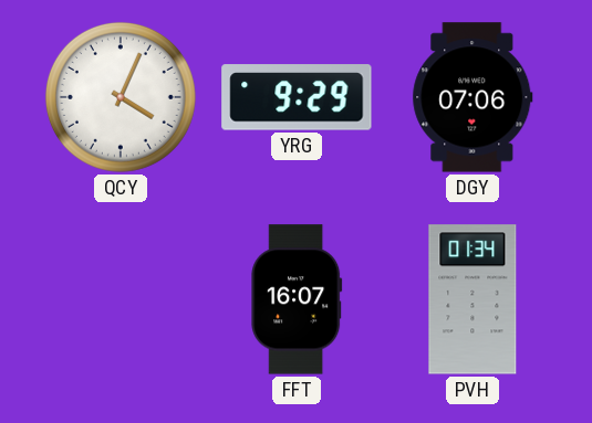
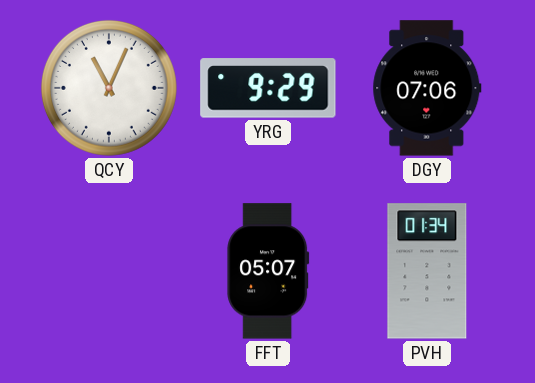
QCY: 4:04 -> 11:04 (109, 88)
FFT: 16:07 -> 05:07 (268, 271)
